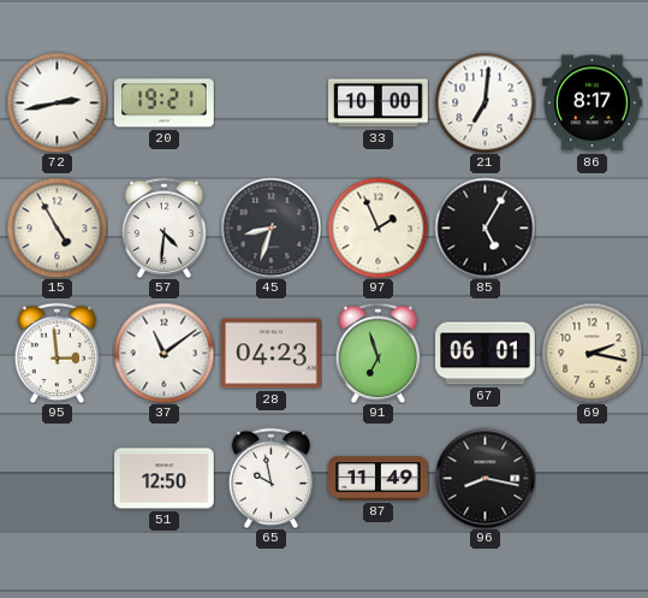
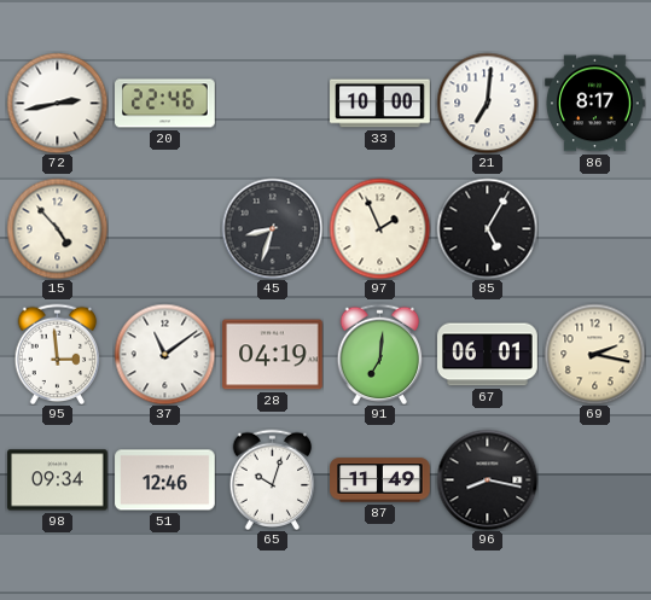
20: 19:21 -> 22:46 (165, 104)
15: 4:55 -> 4:53 (57, 228)
57: 4:31 -> none (165, 227)
28: 04:23 -> 04:19 (273, 355)
91: 6:57 -> 7:01 (380, 354)
98: none -> 09:34 (58, 480)
51: 12:50 -> 12:46 (165, 480)
65: 9:58 -> 10:03 (273, 479)
